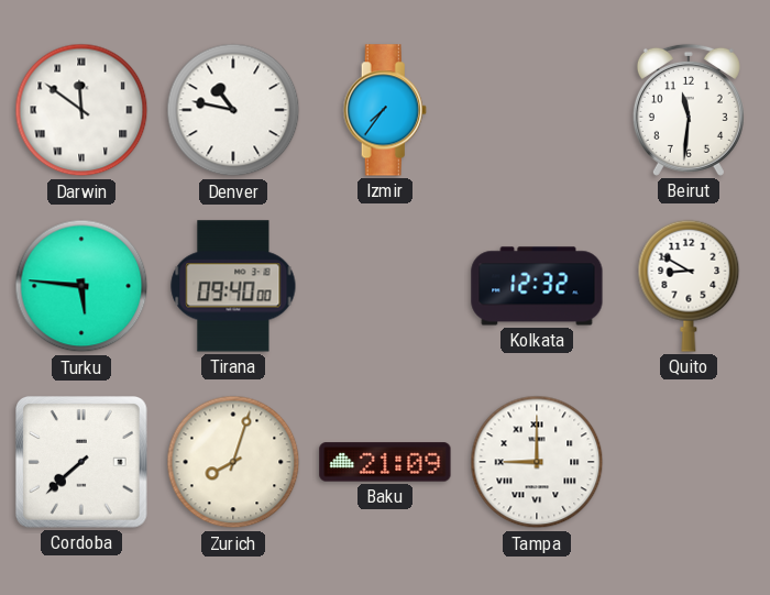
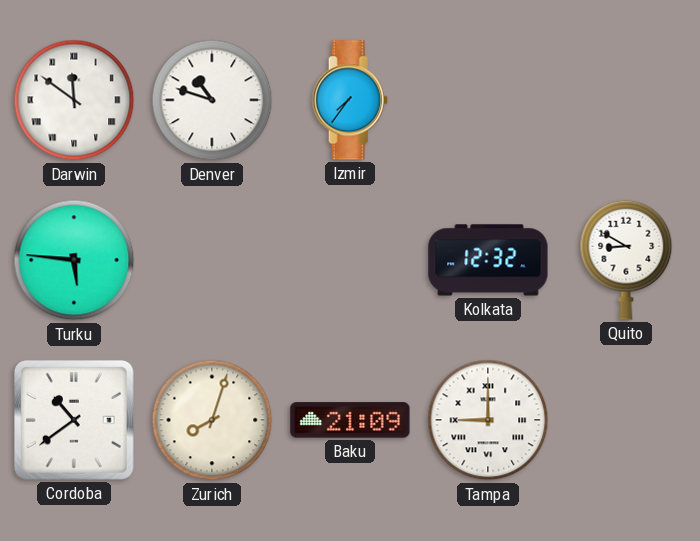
Denver: 10:47 -> 10:48 (212, 100)
Beirut: 11:31 -> none (689, 110)
Tirana: 09:40 -> none (233, 286)
Cordoba: 7:38 -> 10:39 (75, 421)
